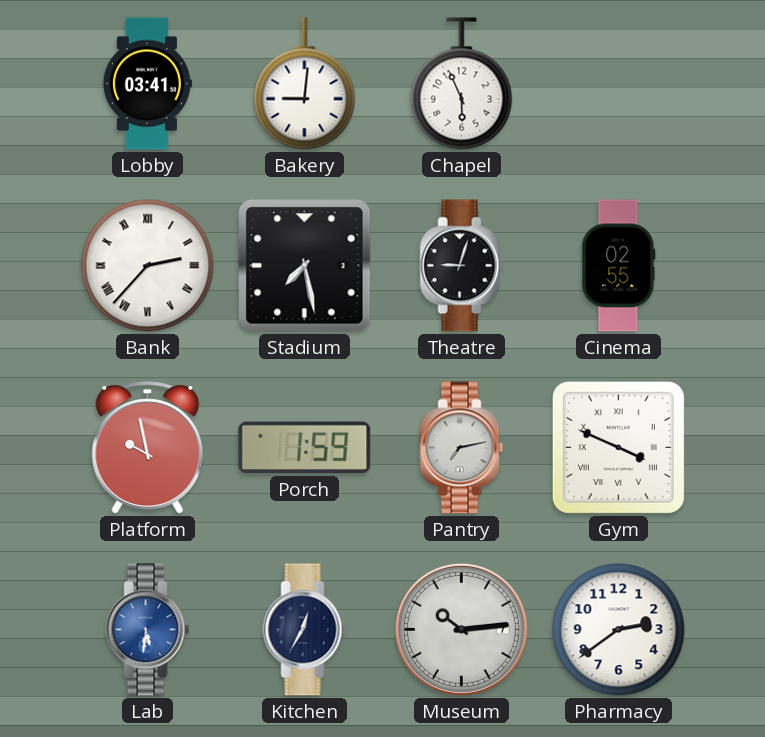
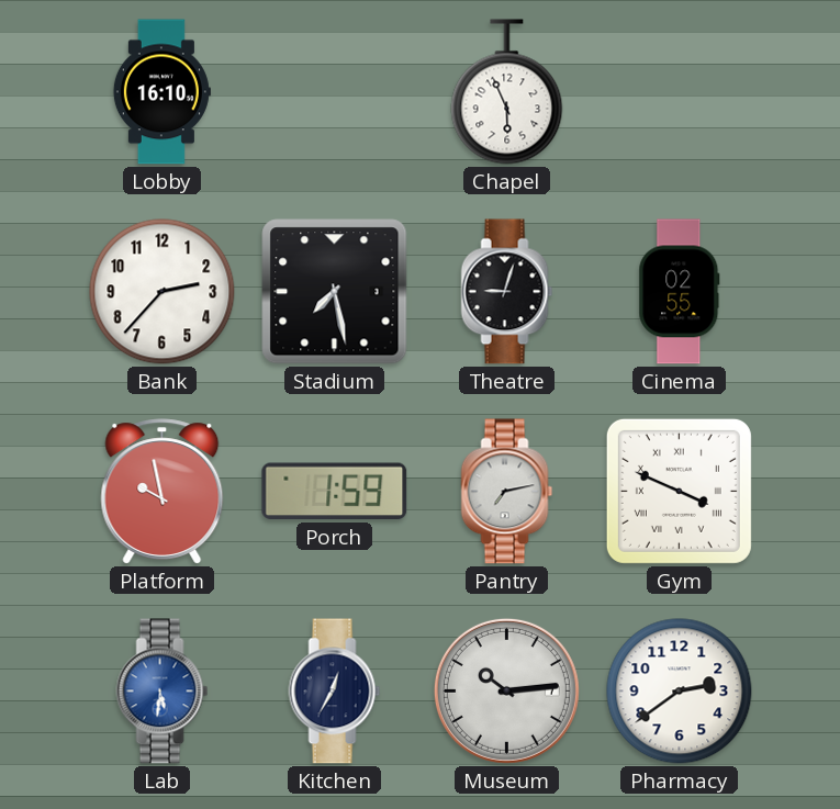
Lobby: 03:41 -> 16:10 (161, 92)
Bakery: 9:01 -> none (305, 84)
Bank numerals: Roman -> Arabic (163, 292)
